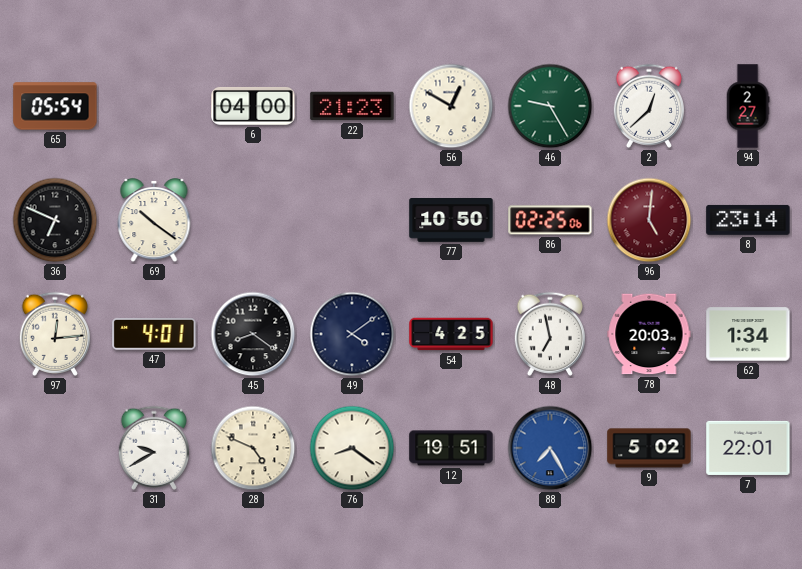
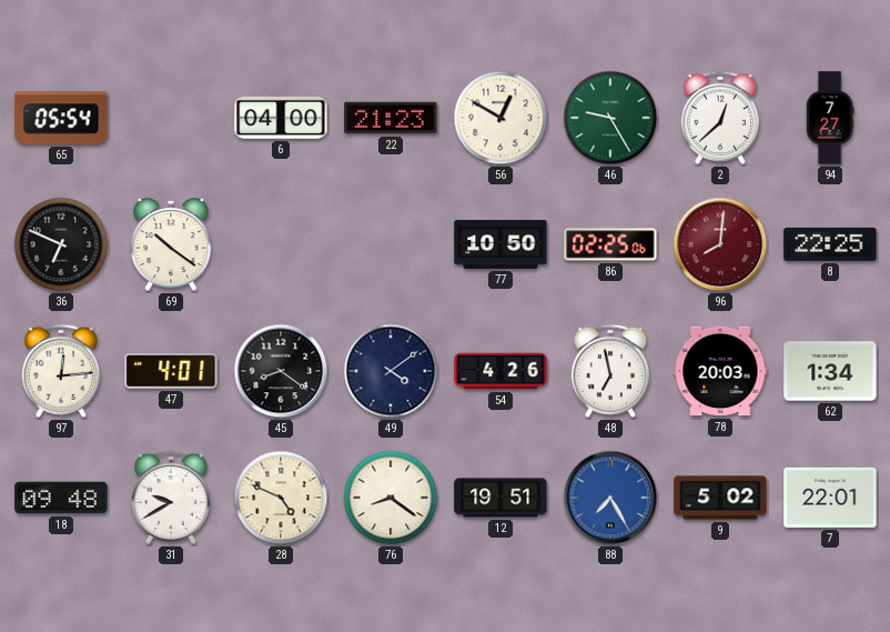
94: 2:27 -> 7:27 (830, 118)
96: 5:01 -> 8:01 (720, 244)
8: 23:14 -> 22:25 (830, 244)
54: 4:25 -> 4:26 (500, 371)
18: none -> 09:48 (61, 498)
